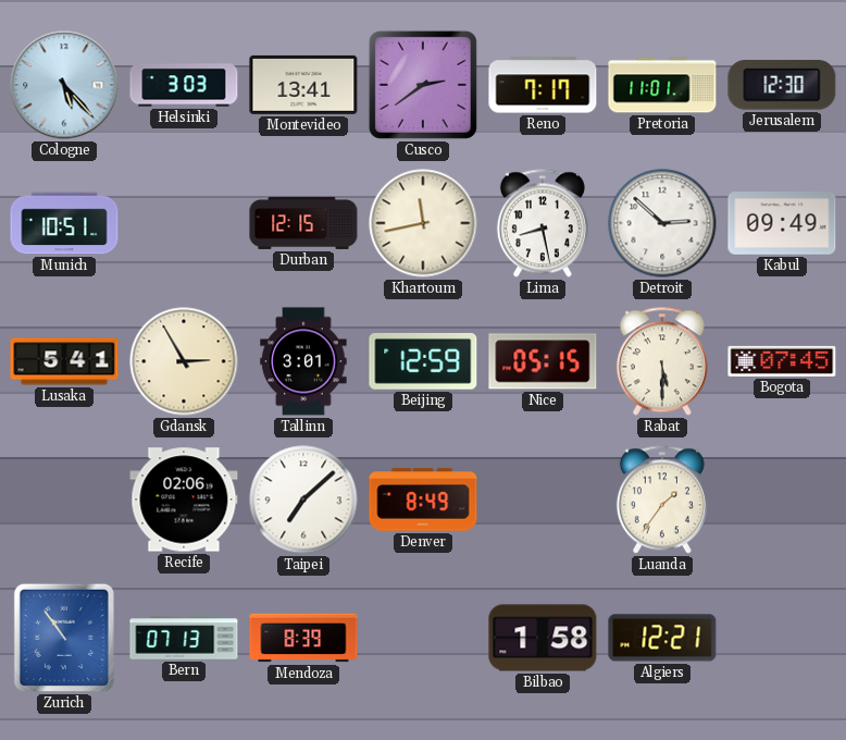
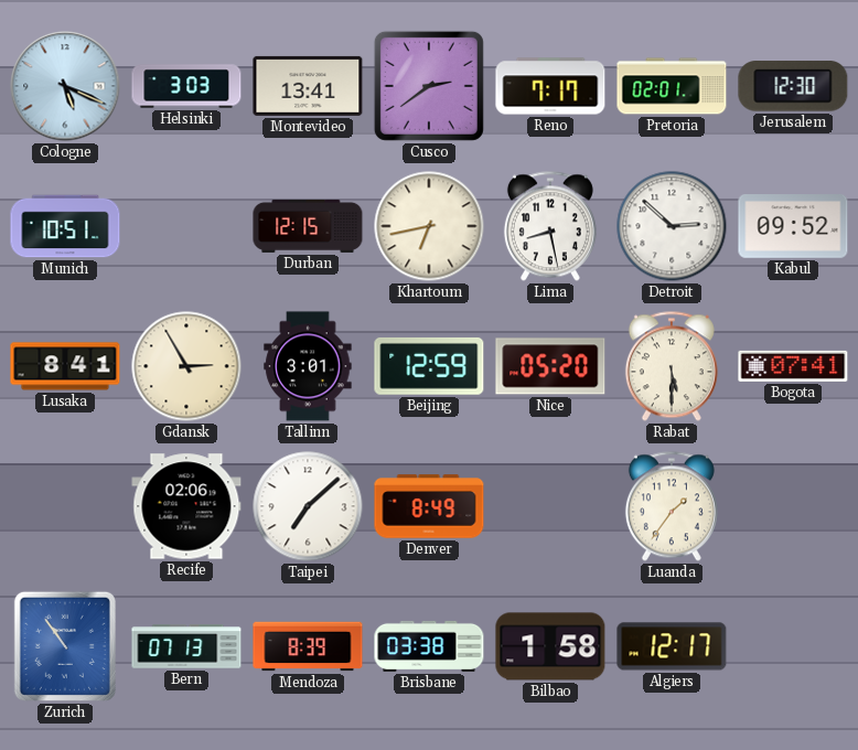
Cologne: 5:23 -> 5:19 (65, 86)
Pretoria: 11:01 -> 02:01 (672, 86)
Khartoum: 11:43 -> 6:43 (429, 226)
Kabul: 09:49 -> 09:52 (793, 227)
Lusaka: 5:41 -> 8:41 (65, 366)
Nice: 05:15 -> 05:20 (550, 366)
Bogota: 07:45 -> 07:41 (793, 366)
Brisbane: none -> 03:38 (429, 646)
Algiers: 12:21 -> 12:17 (672, 646)
